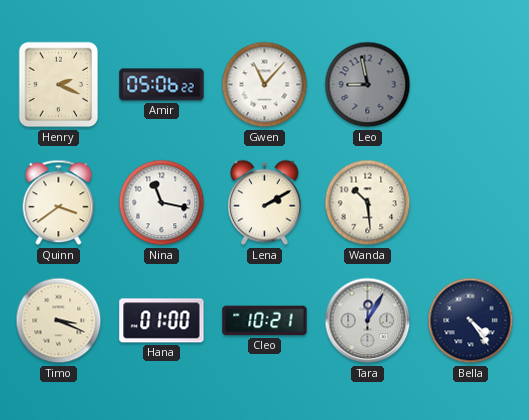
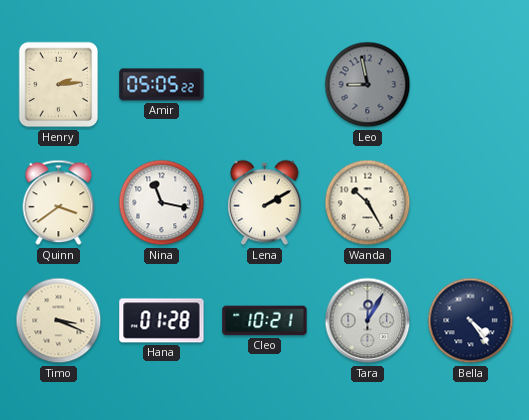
Henry: 2:19 -> 2:14 (59, 85)
Amir: 05:06 -> 05:05 (162, 85)
Gwen: 11:07 -> none (265, 85)
Wanda: 10:29 -> 10:25 (368, 203)
Hana: 01:00 -> 01:28 (162, 321)
